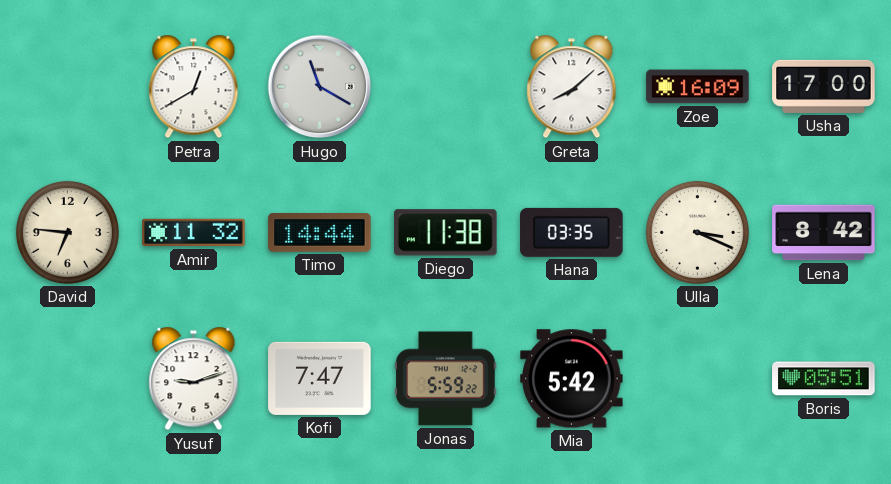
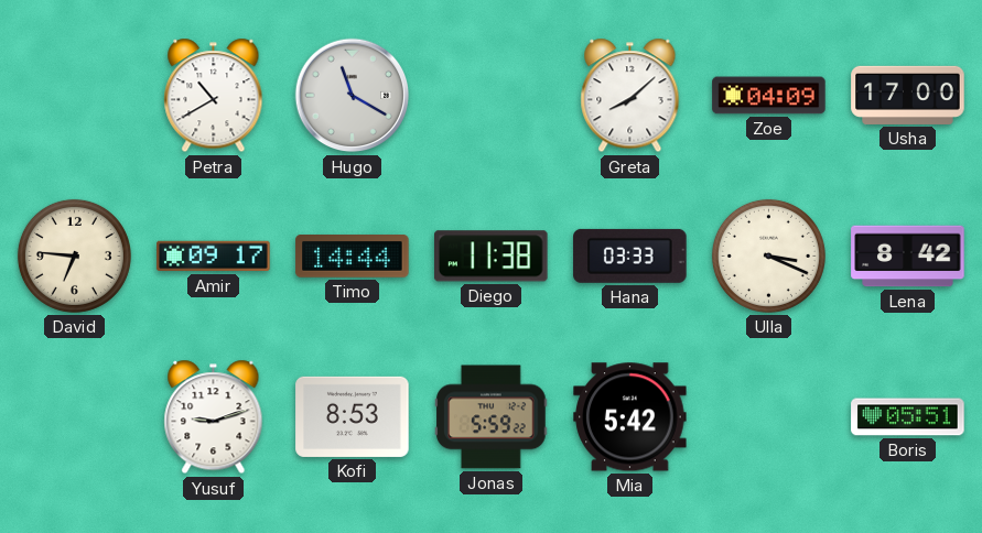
Petra: 12:40 -> 10:40 (214, 96)
Zoe: 16:09 -> 04:09 (769, 96)
Amir: 11:32 -> 09:17 (214, 257)
Hana: 03:35 -> 03:33 (630, 255)
Kofi: 7:47 -> 8:53 (353, 416)
